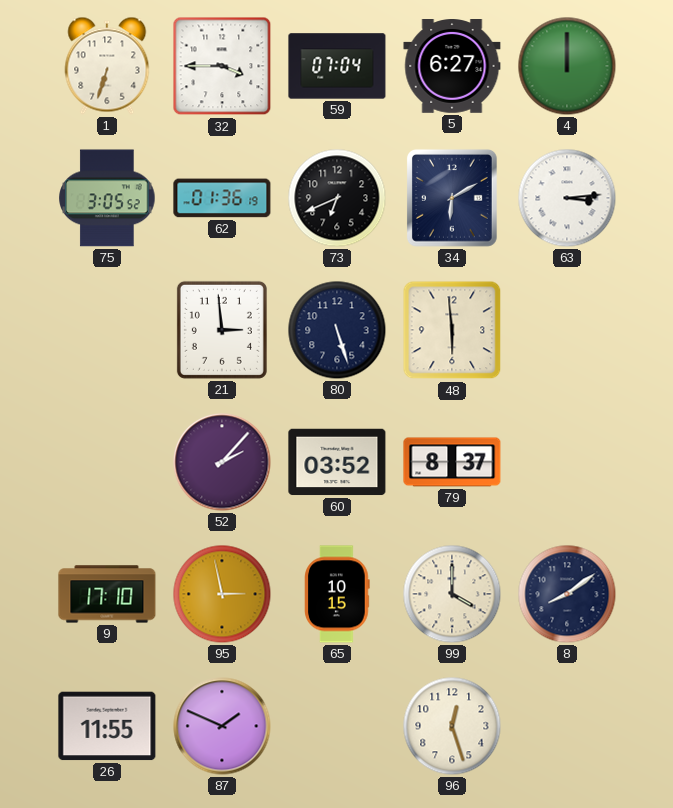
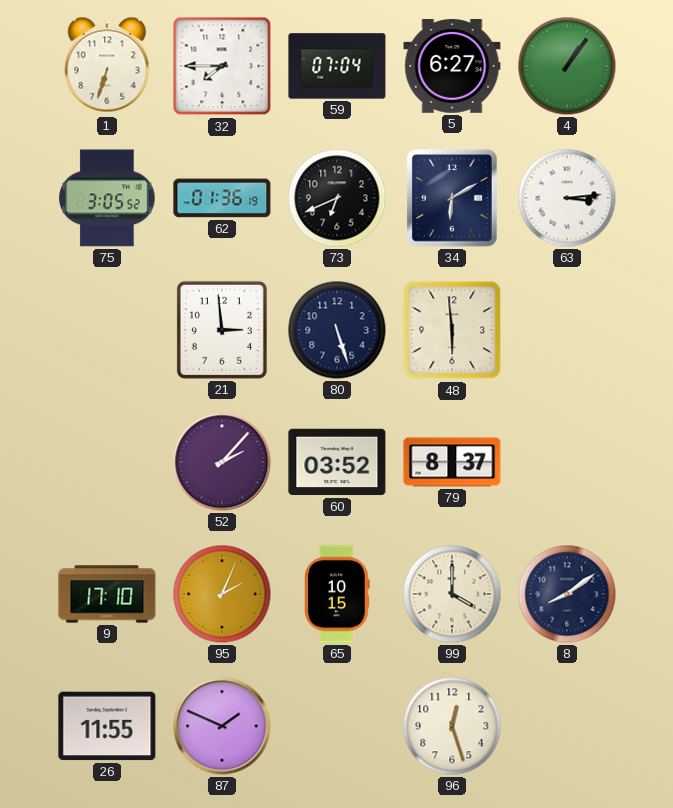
32: 3:45 -> 7:45 (222, 66)
4: 12:00 -> 1:06 (567, 66)
95: 2:58 -> 2:04 (222, 594)
